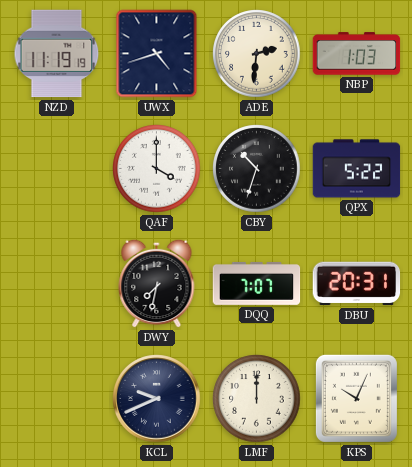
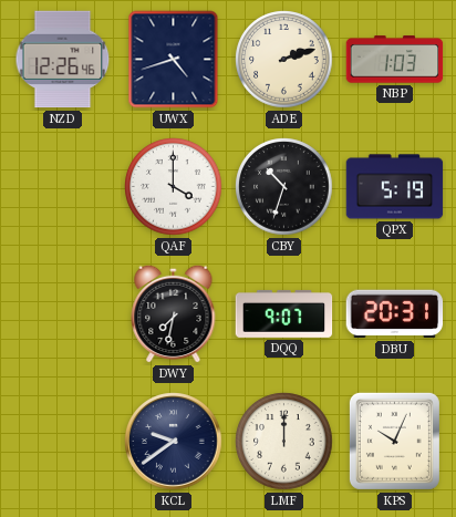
NZD: 11:19 -> 12:26 (63, 60)
ADE: 2:31 -> 2:12 (284, 60)
QPX: 5:22 -> 5:19 (395, 187)
DQQ: 7:07 -> 9:07 (284, 313)
KCL: 9:41 -> 9:39 (174, 442)
